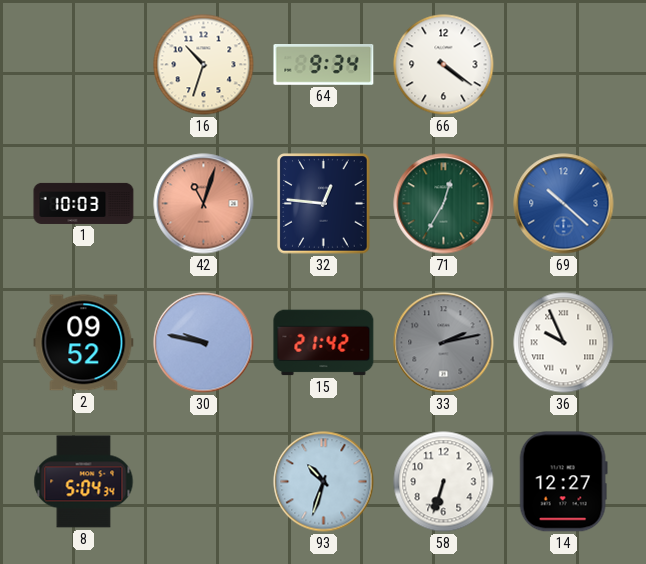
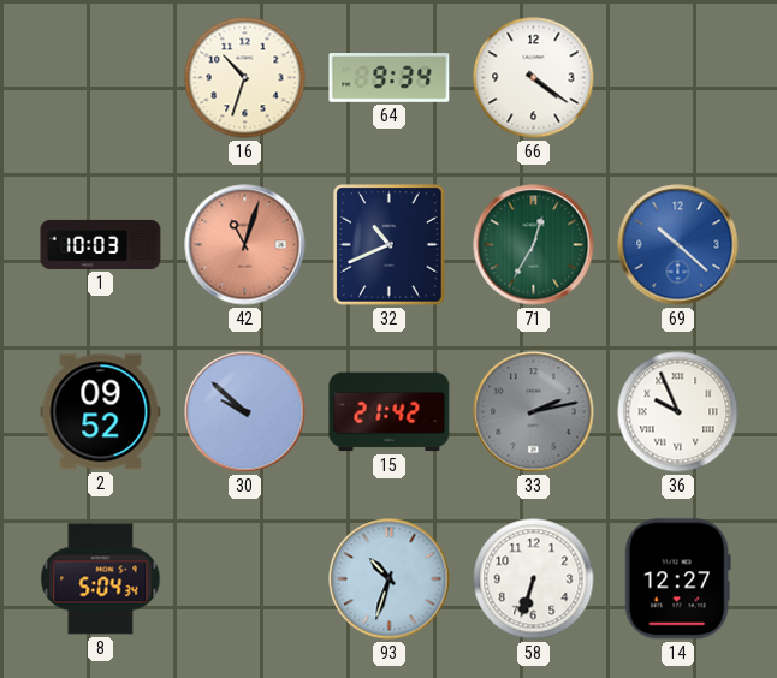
32: 12:46 -> 10:41 (390, 245)
30: 9:47 -> 9:52 (245, 412)
